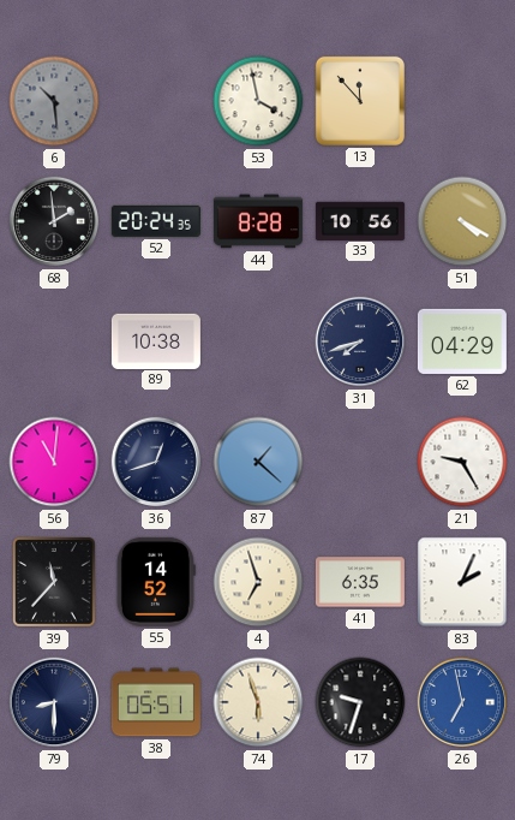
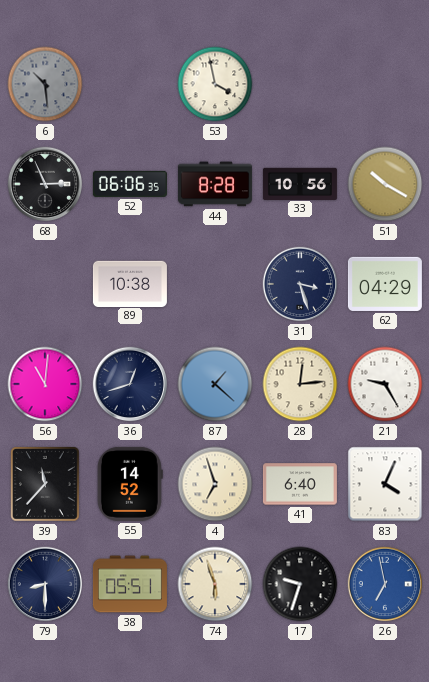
13: 11:53 -> none (360, 101)
68: 1:59 -> 2:56 (45, 184)
52: 20:24 -> 06:06 (130, 184)
51: 4:20 -> 10:20 (385, 184)
31: 7:42 -> 3:27 (300, 284)
28: none -> 12:14 (300, 384)
41: 6:35 -> 6:40 (300, 484)
83: 2:04 -> 4:04 (385, 484)
